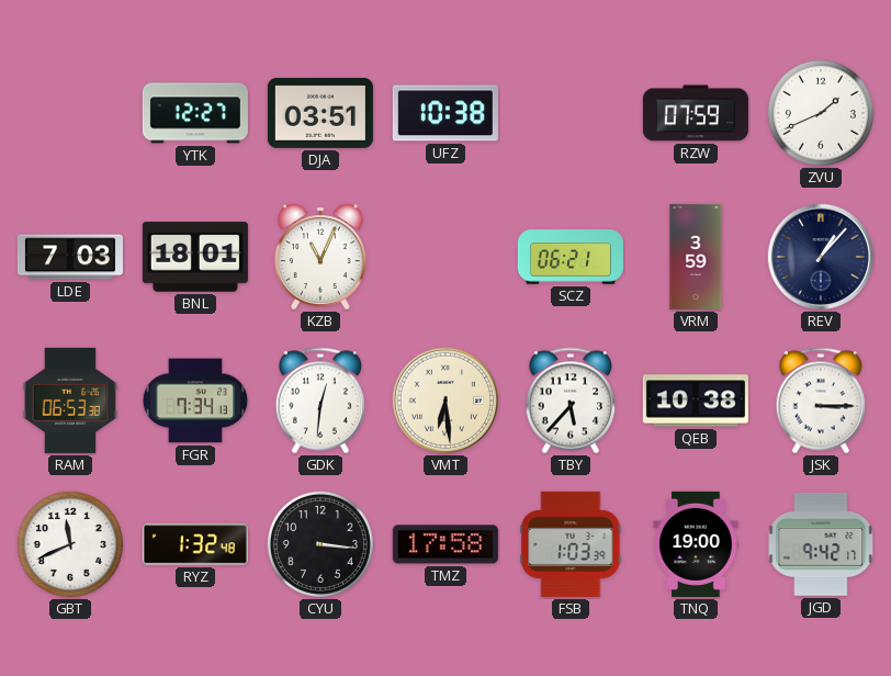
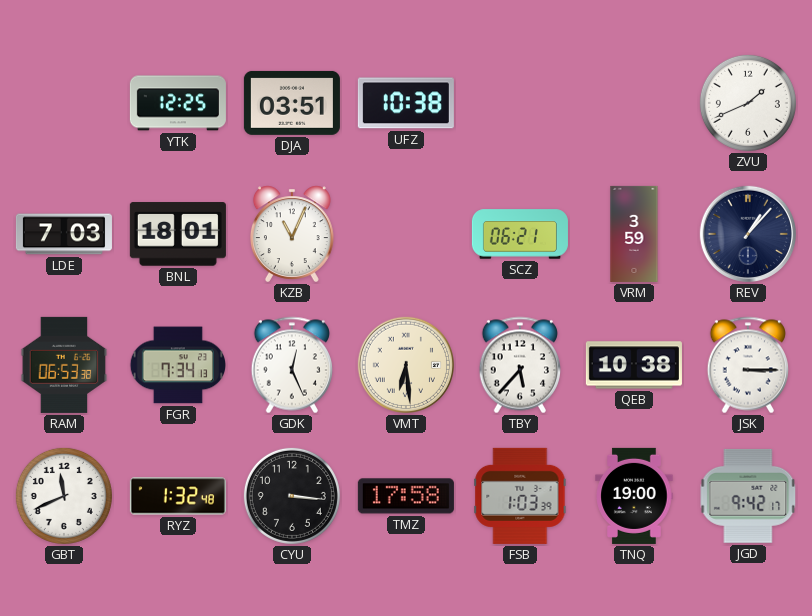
YTK: 12:27 -> 12:25 (178, 103)
RZW: 07:59 -> none (696, 113)
GDK: 12:31 -> 12:26 (291, 365)
